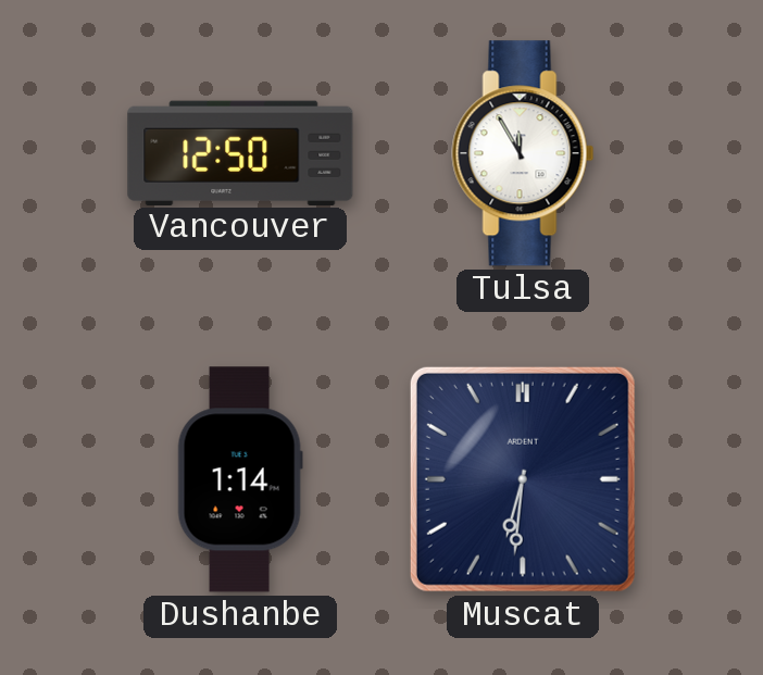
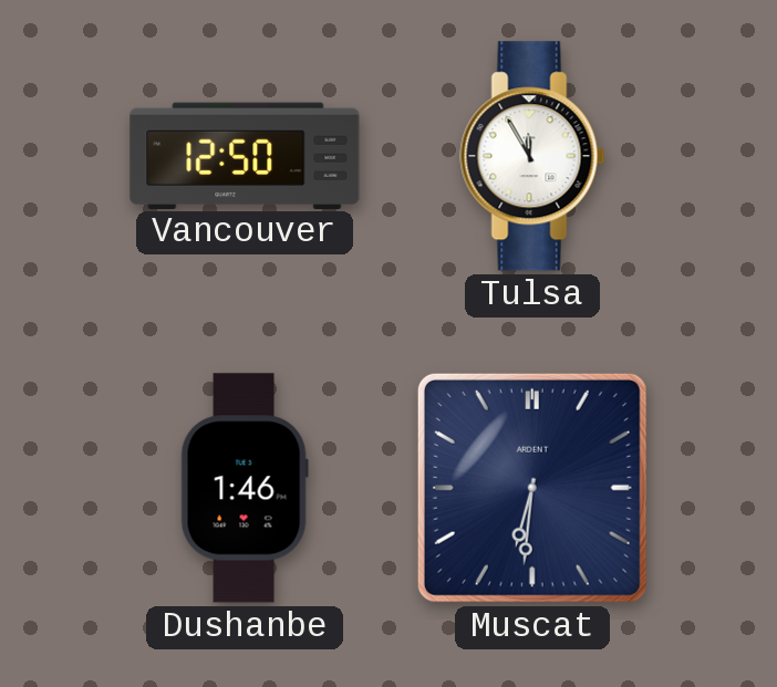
Dushanbe: 1:14 -> 1:46 (245, 488)
